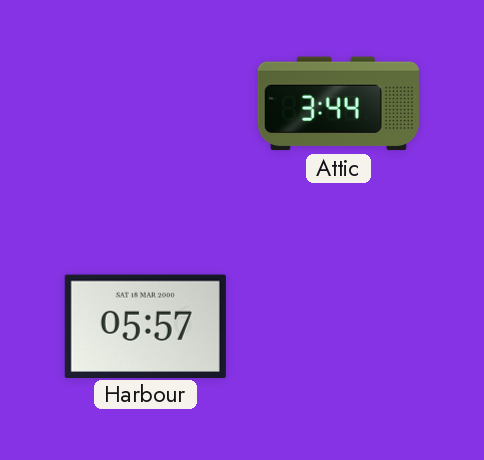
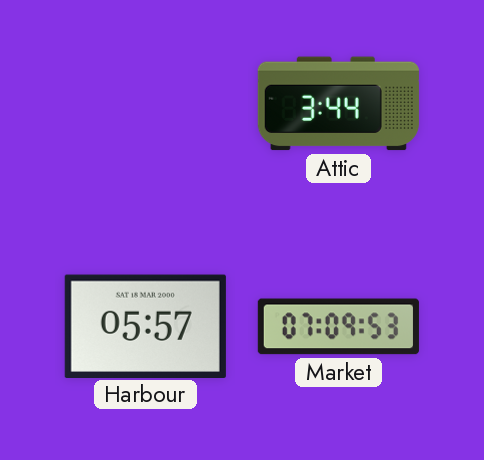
Market: none -> 07:09 (338, 327)
